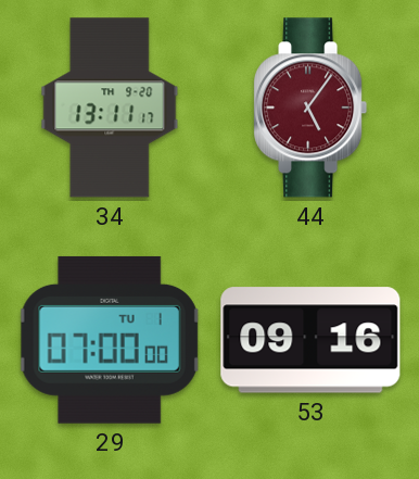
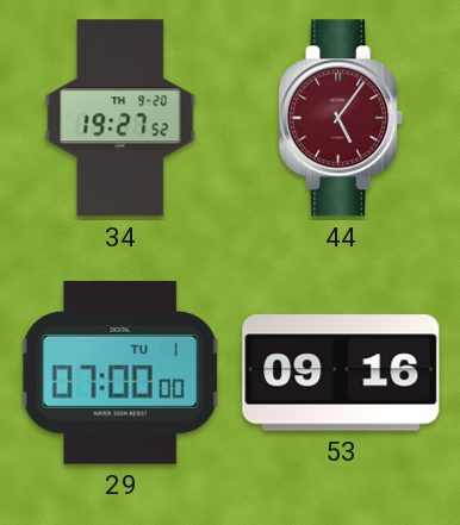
34: 13:11 -> 19:27 (120, 118)
